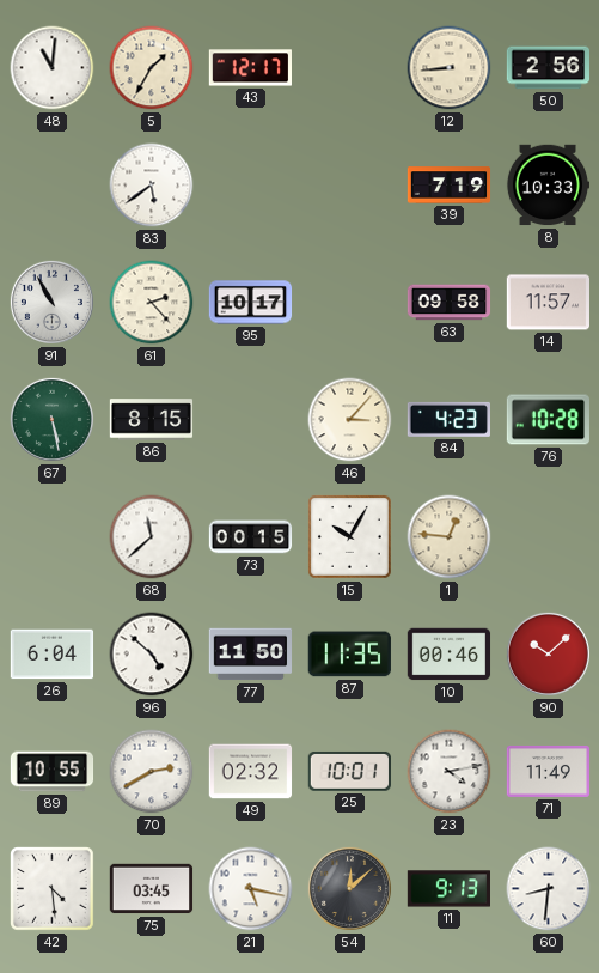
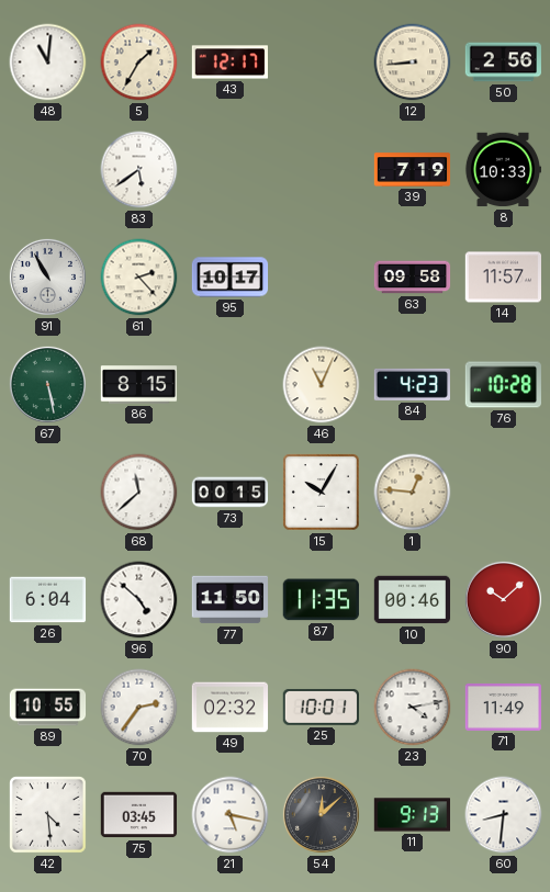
46: 3:07 -> 11:04 (322, 385)
70: 2:40 -> 2:36 (139, 708)
